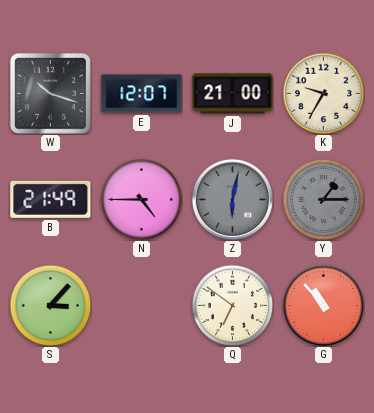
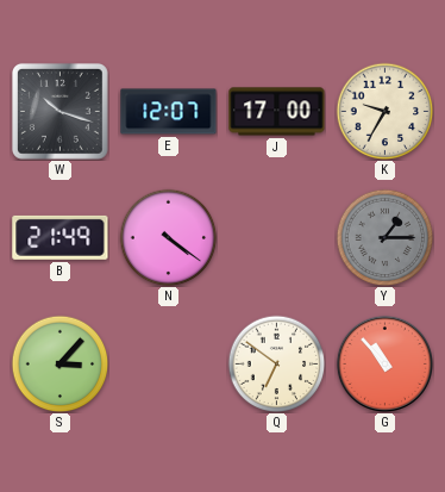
J: 21:00 -> 17:00 (277, 112)
N: 4:45 -> 4:21 (168, 237)
Z: 6:02 -> none (232, 199)
